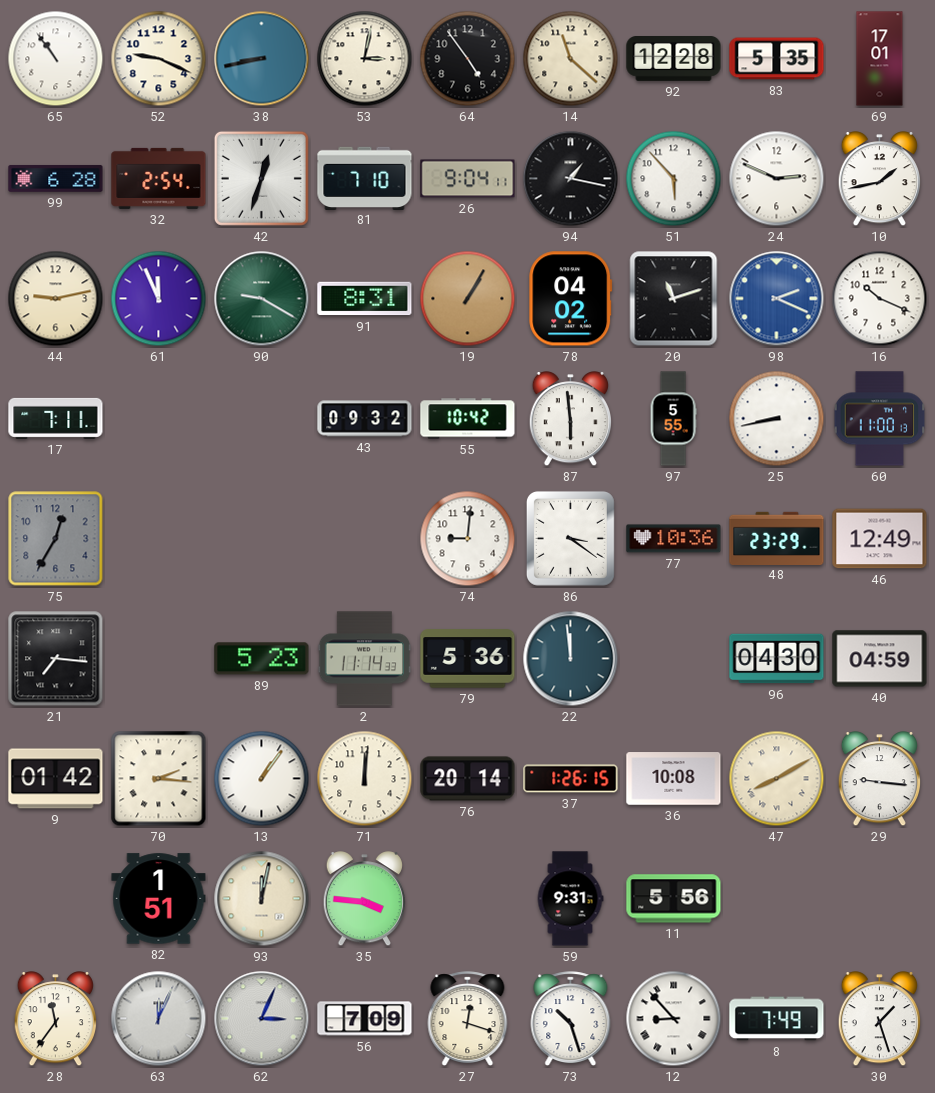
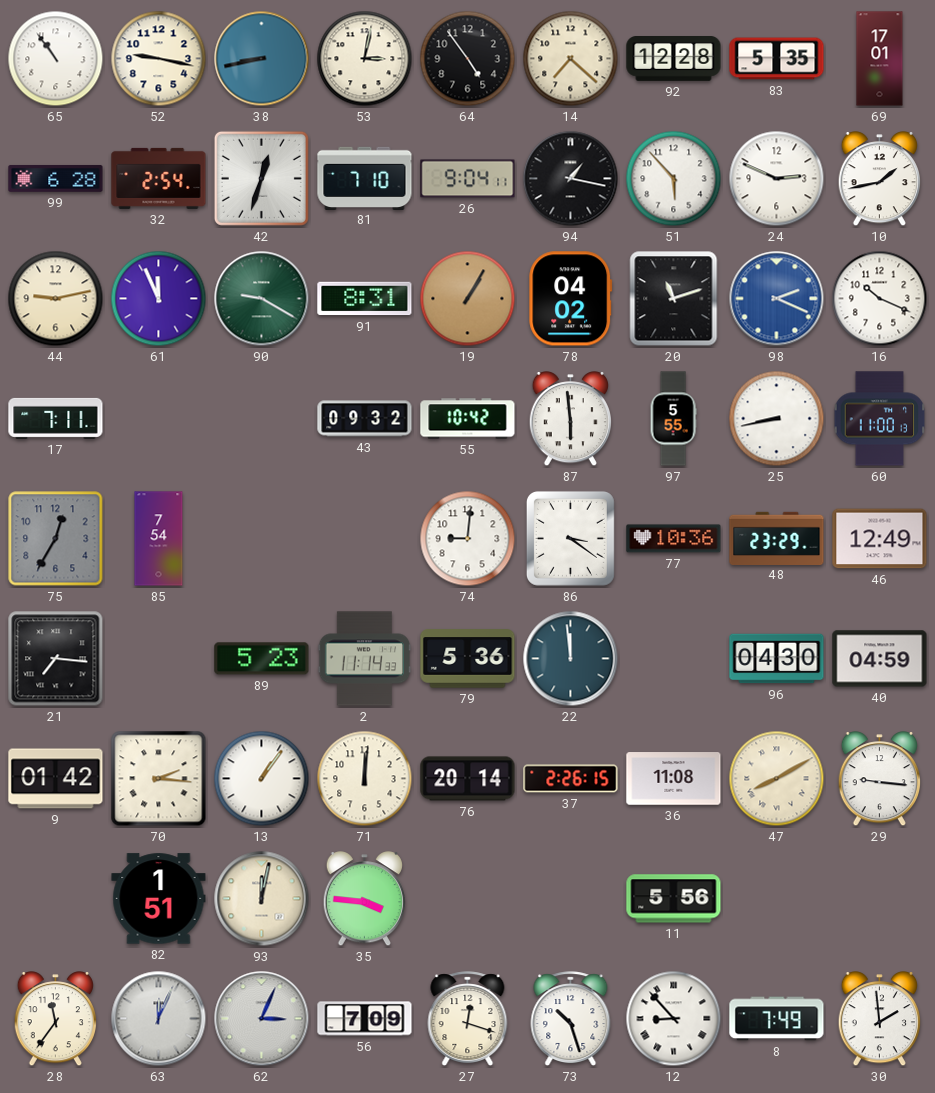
52: 9:19 -> 9:17 (159, 59)
14: 11:22 -> 7:22 (571, 59)
85: none -> 7:54 (159, 539)
37: 1:26 -> 2:26 (571, 779)
36: 10:08 -> 11:08 (674, 779)
59: 9:31 -> none (570, 899)
30: 1:27 -> 1:59 (879, 1019)
